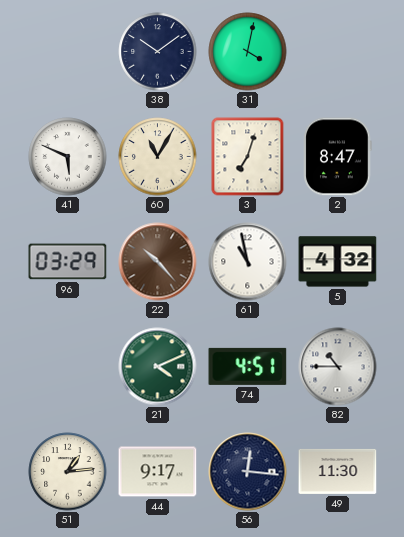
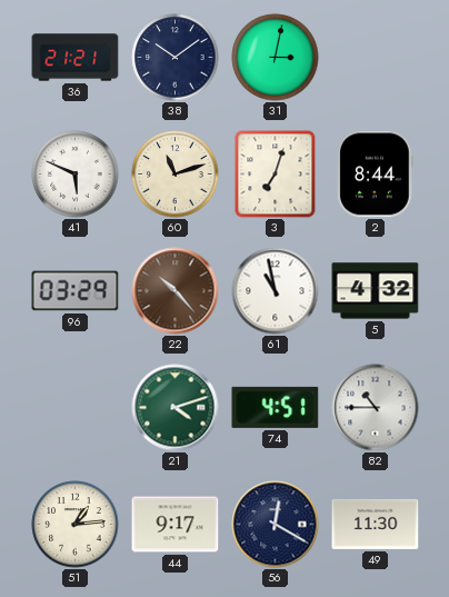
36: none -> 21:21 (76, 58)
31: 4:02 -> 3:02 (276, 58)
60: 11:05 -> 11:12 (176, 175)
2: 8:47 -> 8:44 (376, 175)
21: 4:11 -> 4:12 (176, 408)
56: 12:16 -> 12:20 (276, 525)
